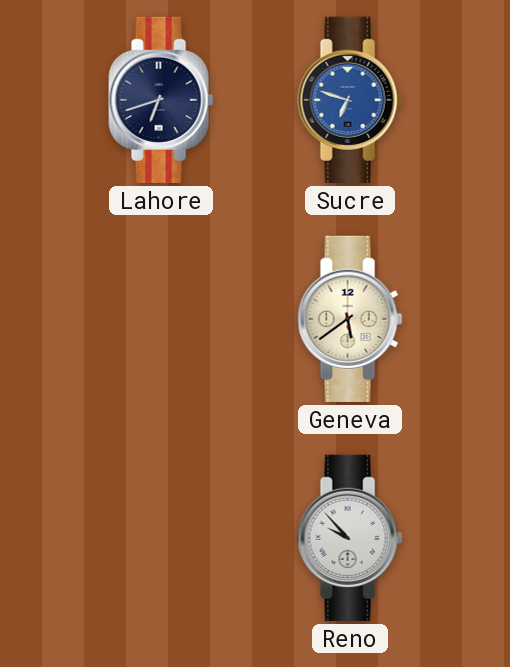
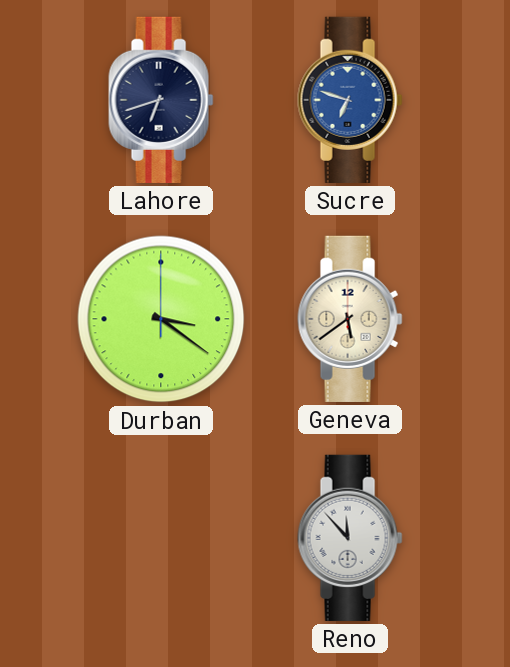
Durban: none -> 3:21 (161, 319)
Reno: 9:53 -> 11:53 (350, 538)
